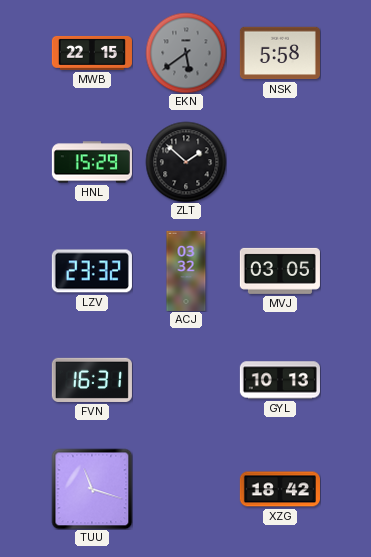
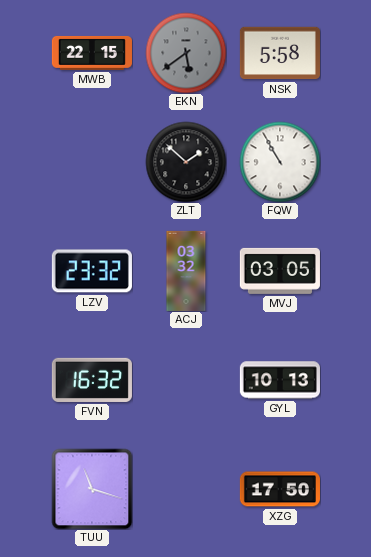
HNL: 15:29 -> none (92, 162)
FQW: none -> 10:55 (280, 162)
FVN: 16:31 -> 16:32 (92, 380)
XZG: 18:42 -> 17:50 (280, 489)
